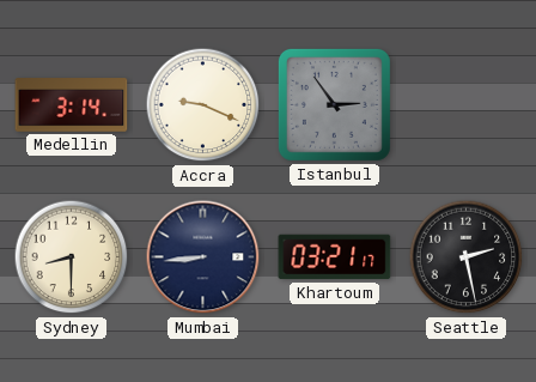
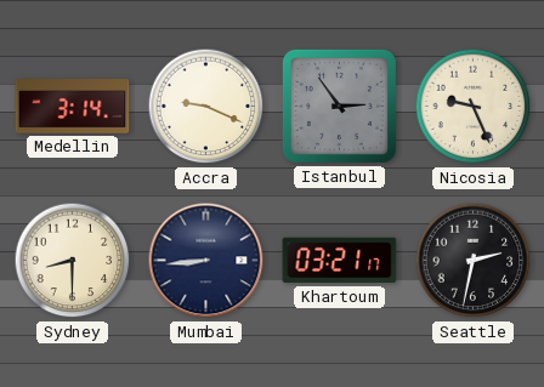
Nicosia: none -> 9:26 (474, 107)
Seattle: 2:28 -> 2:32 (474, 261)
